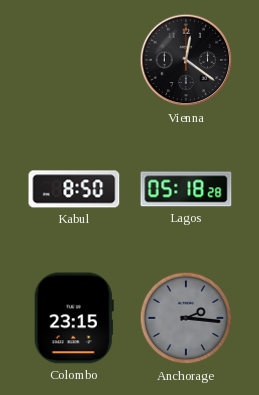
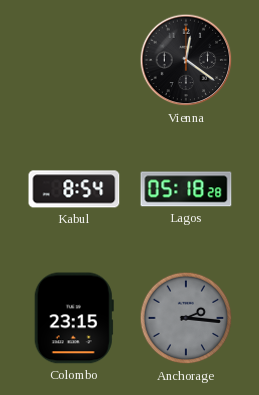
Kabul: 8:50 -> 8:54 (74, 189)
